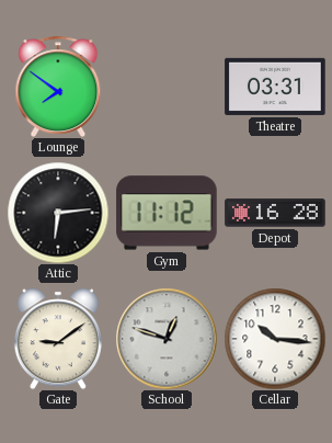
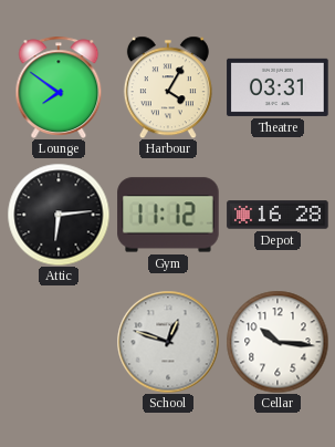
Harbour: none -> 4:05 (168, 87)
Gate: 9:09 -> none (58, 339)
